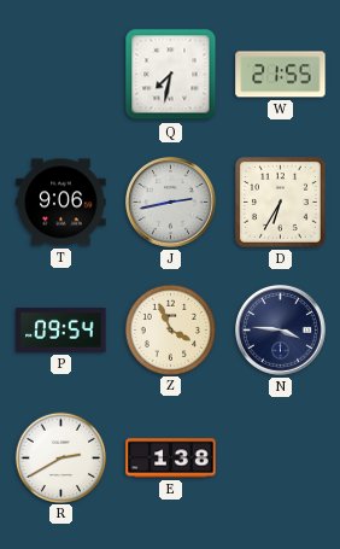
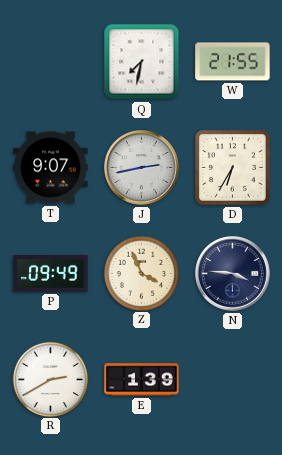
T: 9:06 -> 9:07 (51, 168)
P: 09:54 -> 09:49 (51, 274)
E: 1:38 -> 1:39 (142, 380)
